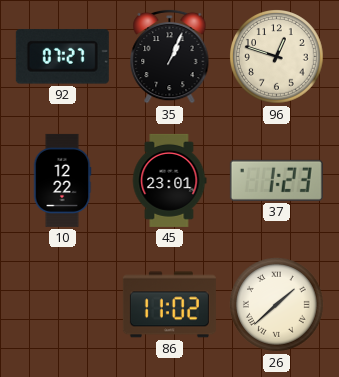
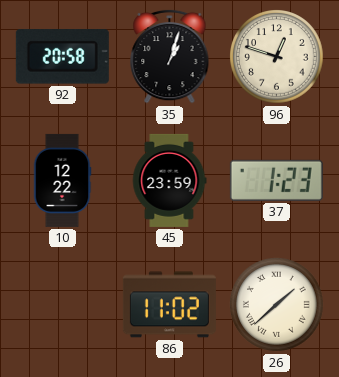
92: 07:27 -> 20:58 (62, 57)
35: 1:04 -> 1:03 (170, 56)
45: 23:01 -> 23:59 (169, 180)
